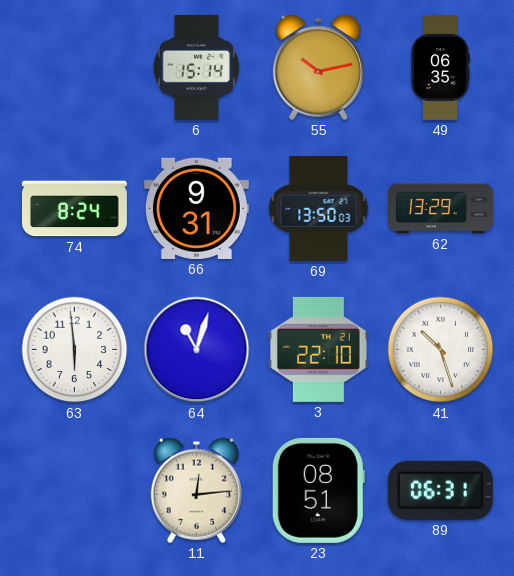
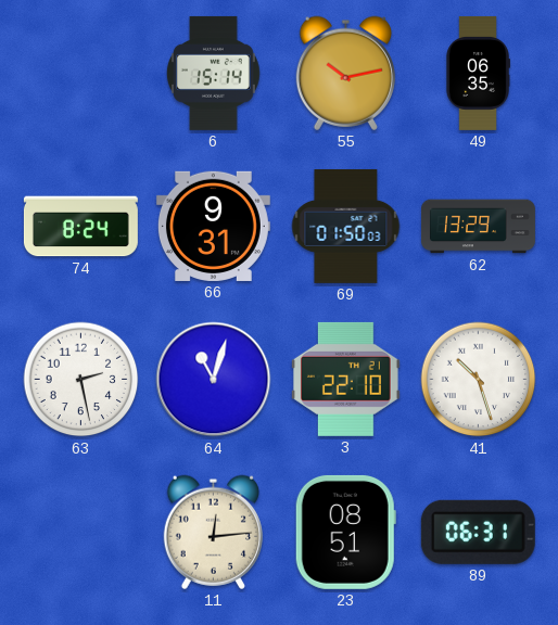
69: 13:50 -> 01:50 (346, 226)
63: 5:59 -> 2:28 (81, 380)
